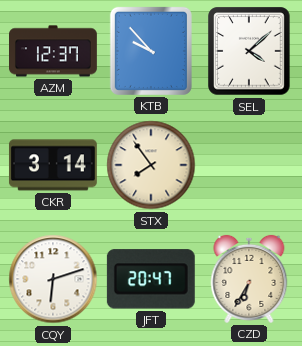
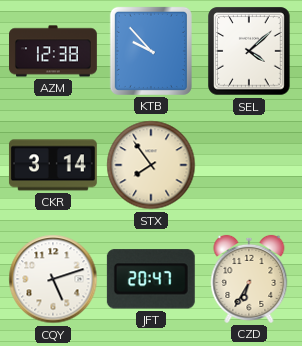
AZM: 12:37 -> 12:38 (54, 51)
CQY: 6:12 -> 5:12 (53, 279)
